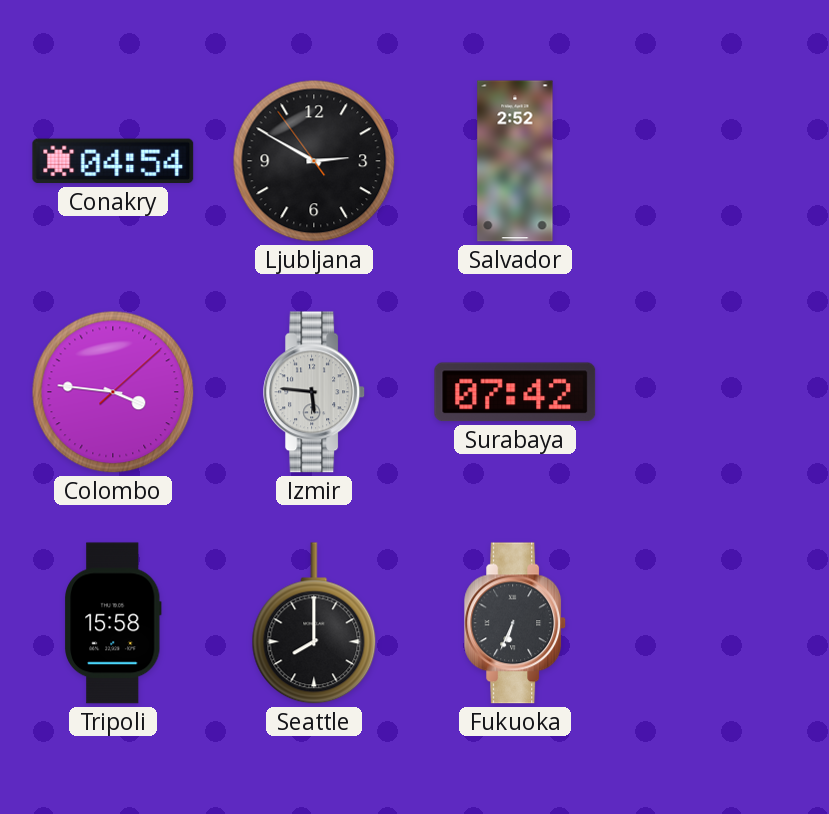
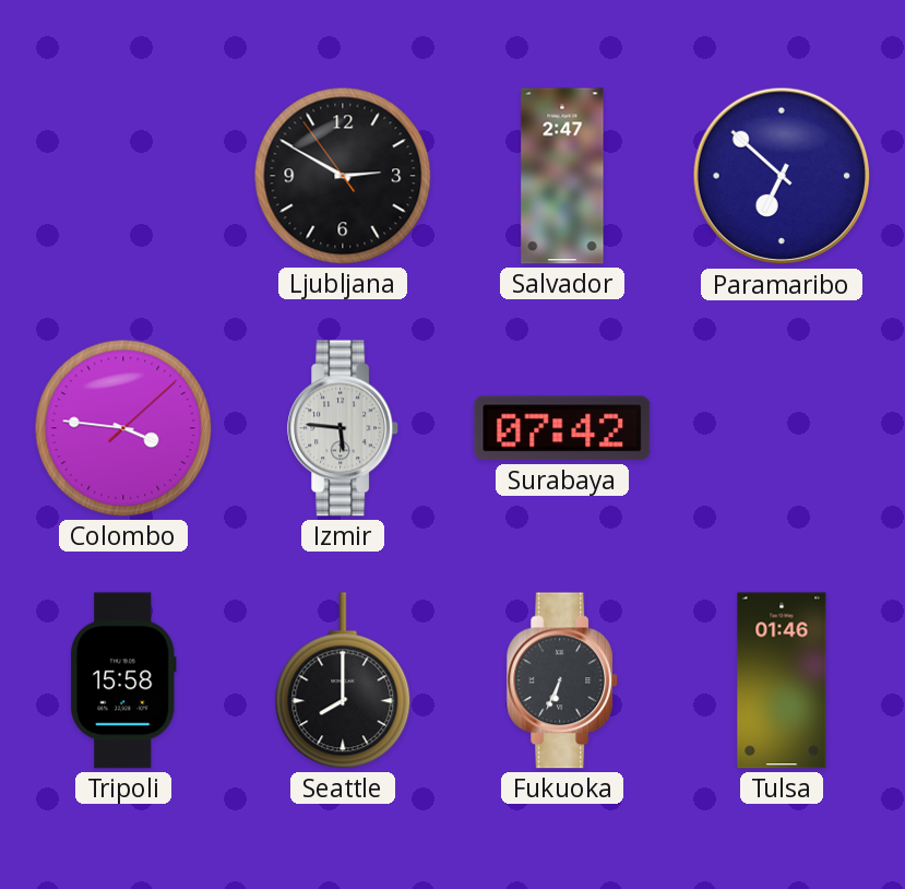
Conakry: 04:54 -> none (113, 161)
Salvador: 2:52 -> 2:47 (562, 176)
Paramaribo: none -> 6:52 (782, 176)
Tulsa: none -> 01:46 (782, 680)
